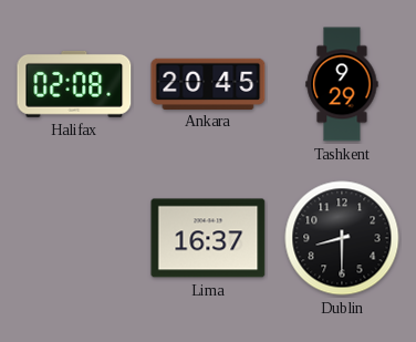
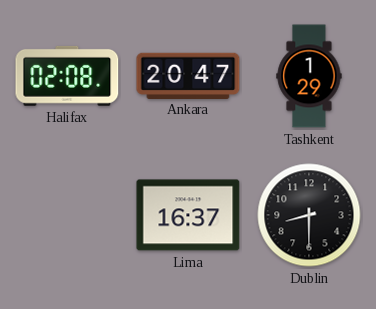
Ankara: 20:45 -> 20:47 (188, 75)
Tashkent: 9:29 -> 1:29 (309, 76)
